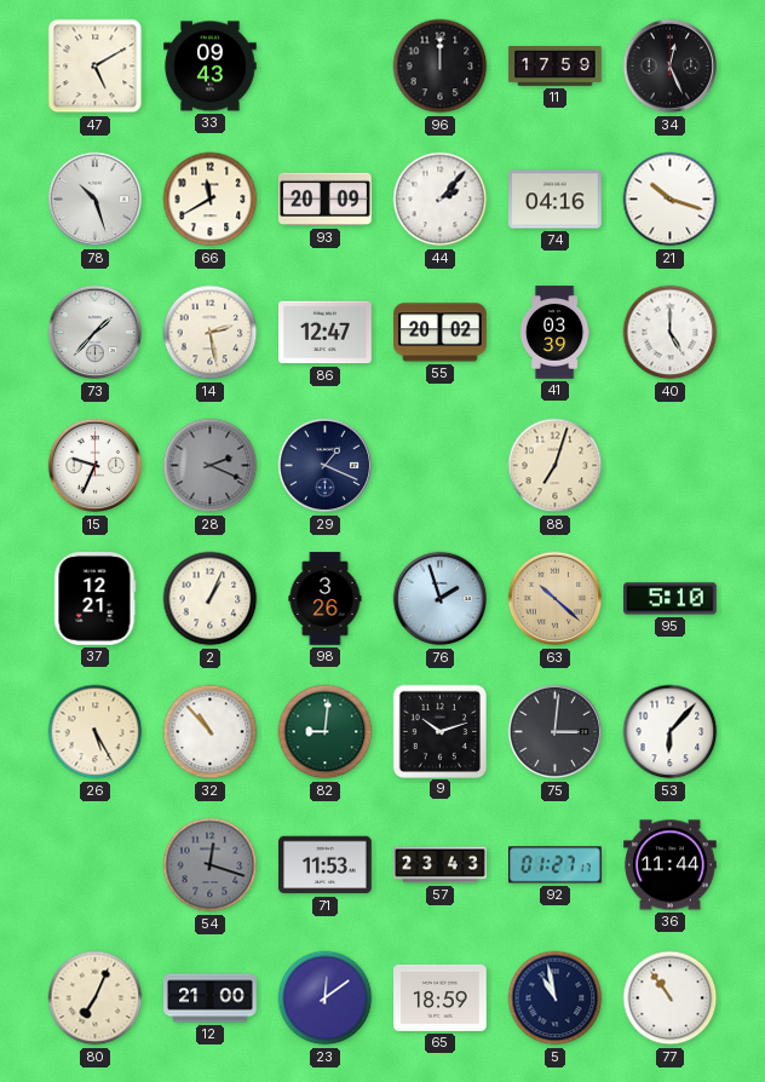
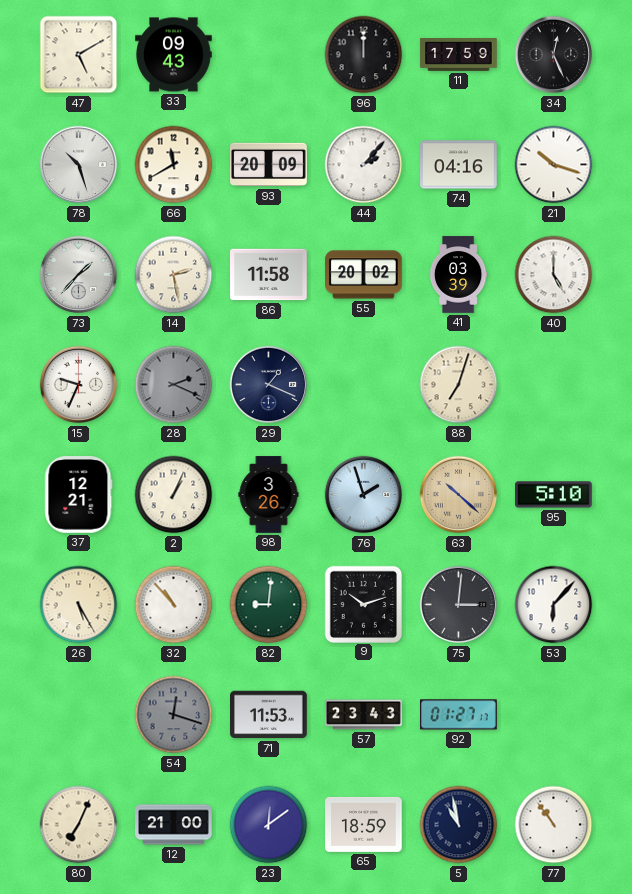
86: 12:47 -> 11:58 (269, 275)
36: 11:44 -> none (671, 865)
